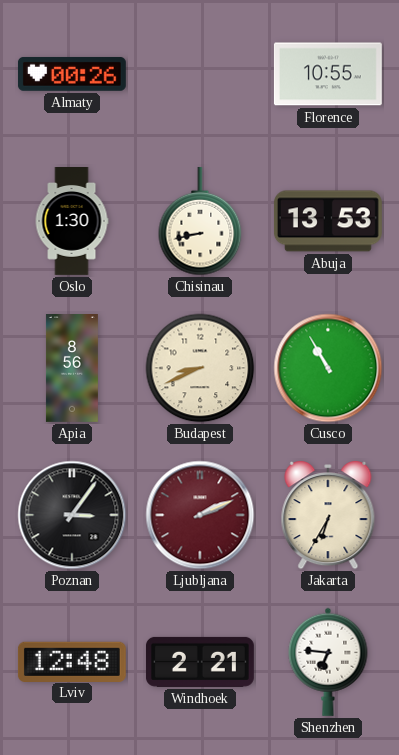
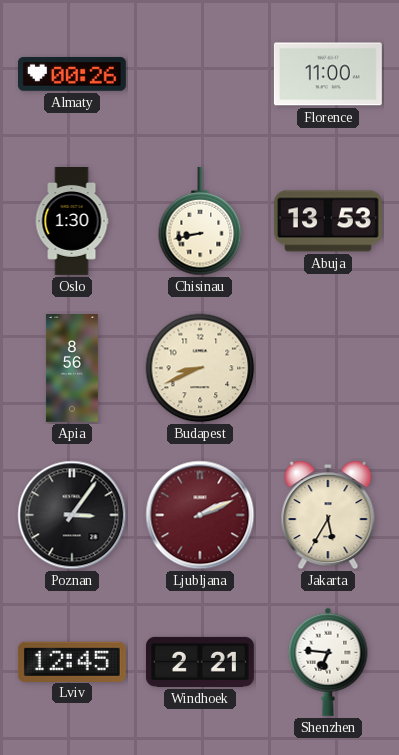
Florence: 10:55 -> 11:00 (328, 74)
Cusco: 10:55 -> none (328, 368)
Jakarta: 6:35 -> 5:35 (328, 516)
Lviv: 12:48 -> 12:45 (72, 661)
